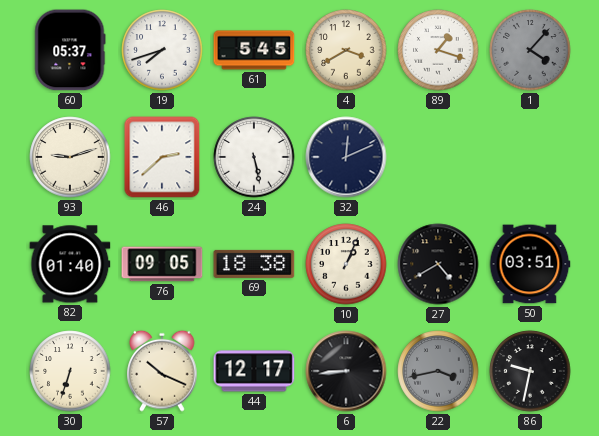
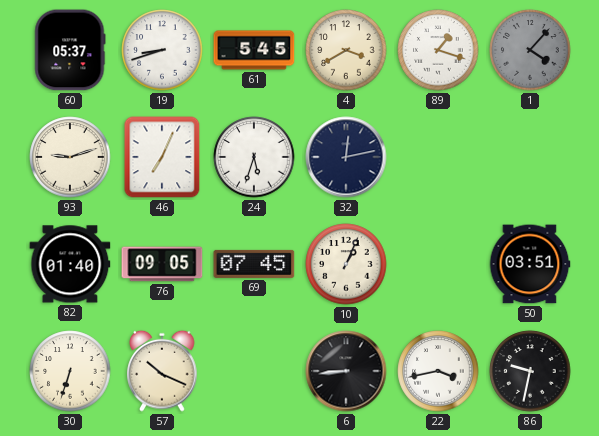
19: 7:42 -> 8:42 (162, 50)
46: 2:38 -> 7:04 (162, 157)
24: 5:28 -> 5:33 (254, 157)
32: 12:11 -> 12:13 (346, 157)
69: 18:38 -> 07:45 (254, 264)
27: 4:40 -> none (438, 264)
44: 12:17 -> none (254, 371)
22 dial: grey -> white (438, 371)
